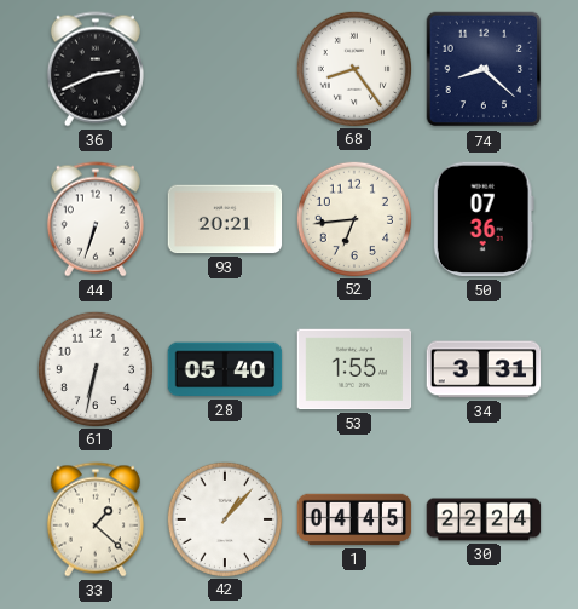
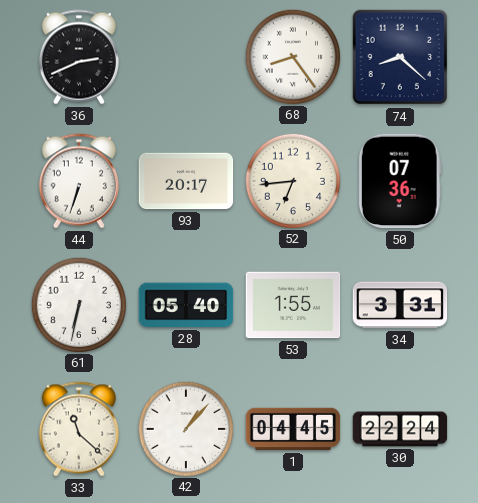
93: 20:21 -> 20:17 (186, 181)
33: 1:22 -> 11:22 (79, 429)
